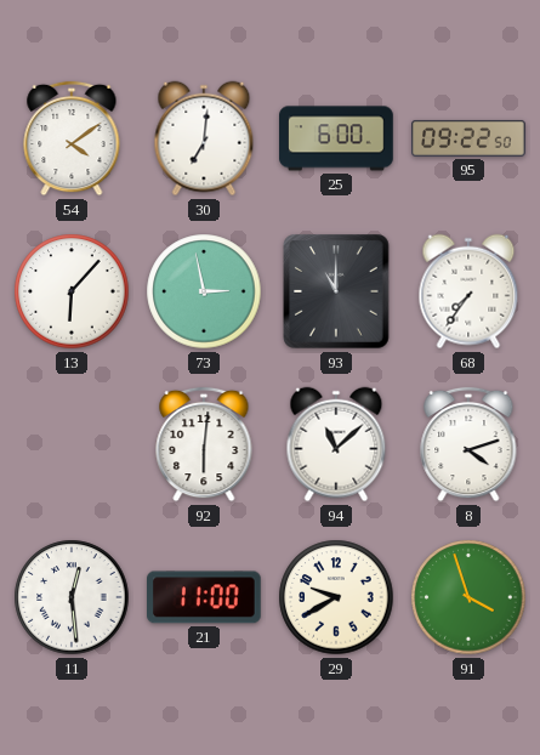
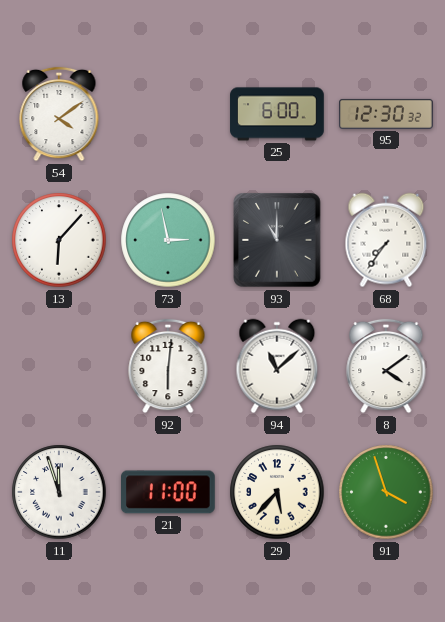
30: 7:01 -> none (204, 138)
95: 09:22 -> 12:30 (386, 114)
8: 4:12 -> 4:09 (386, 366)
11: 12:29 -> 11:57 (59, 492)
29: 9:40 -> 5:37 (277, 492)
